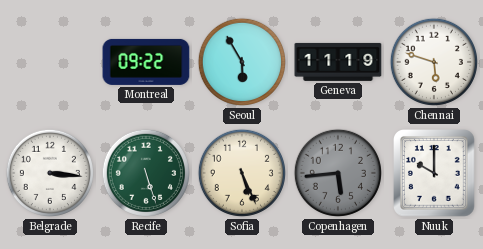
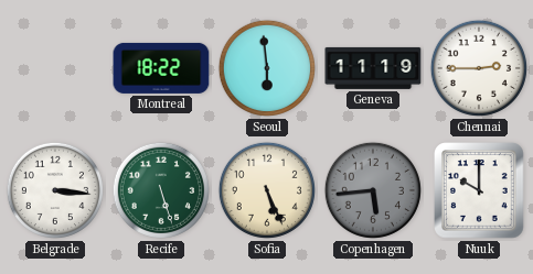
Montreal: 09:22 -> 18:22 (161, 68)
Seoul: 5:55 -> 5:59 (267, 68)
Chennai: 5:48 -> 2:45 (479, 68)
